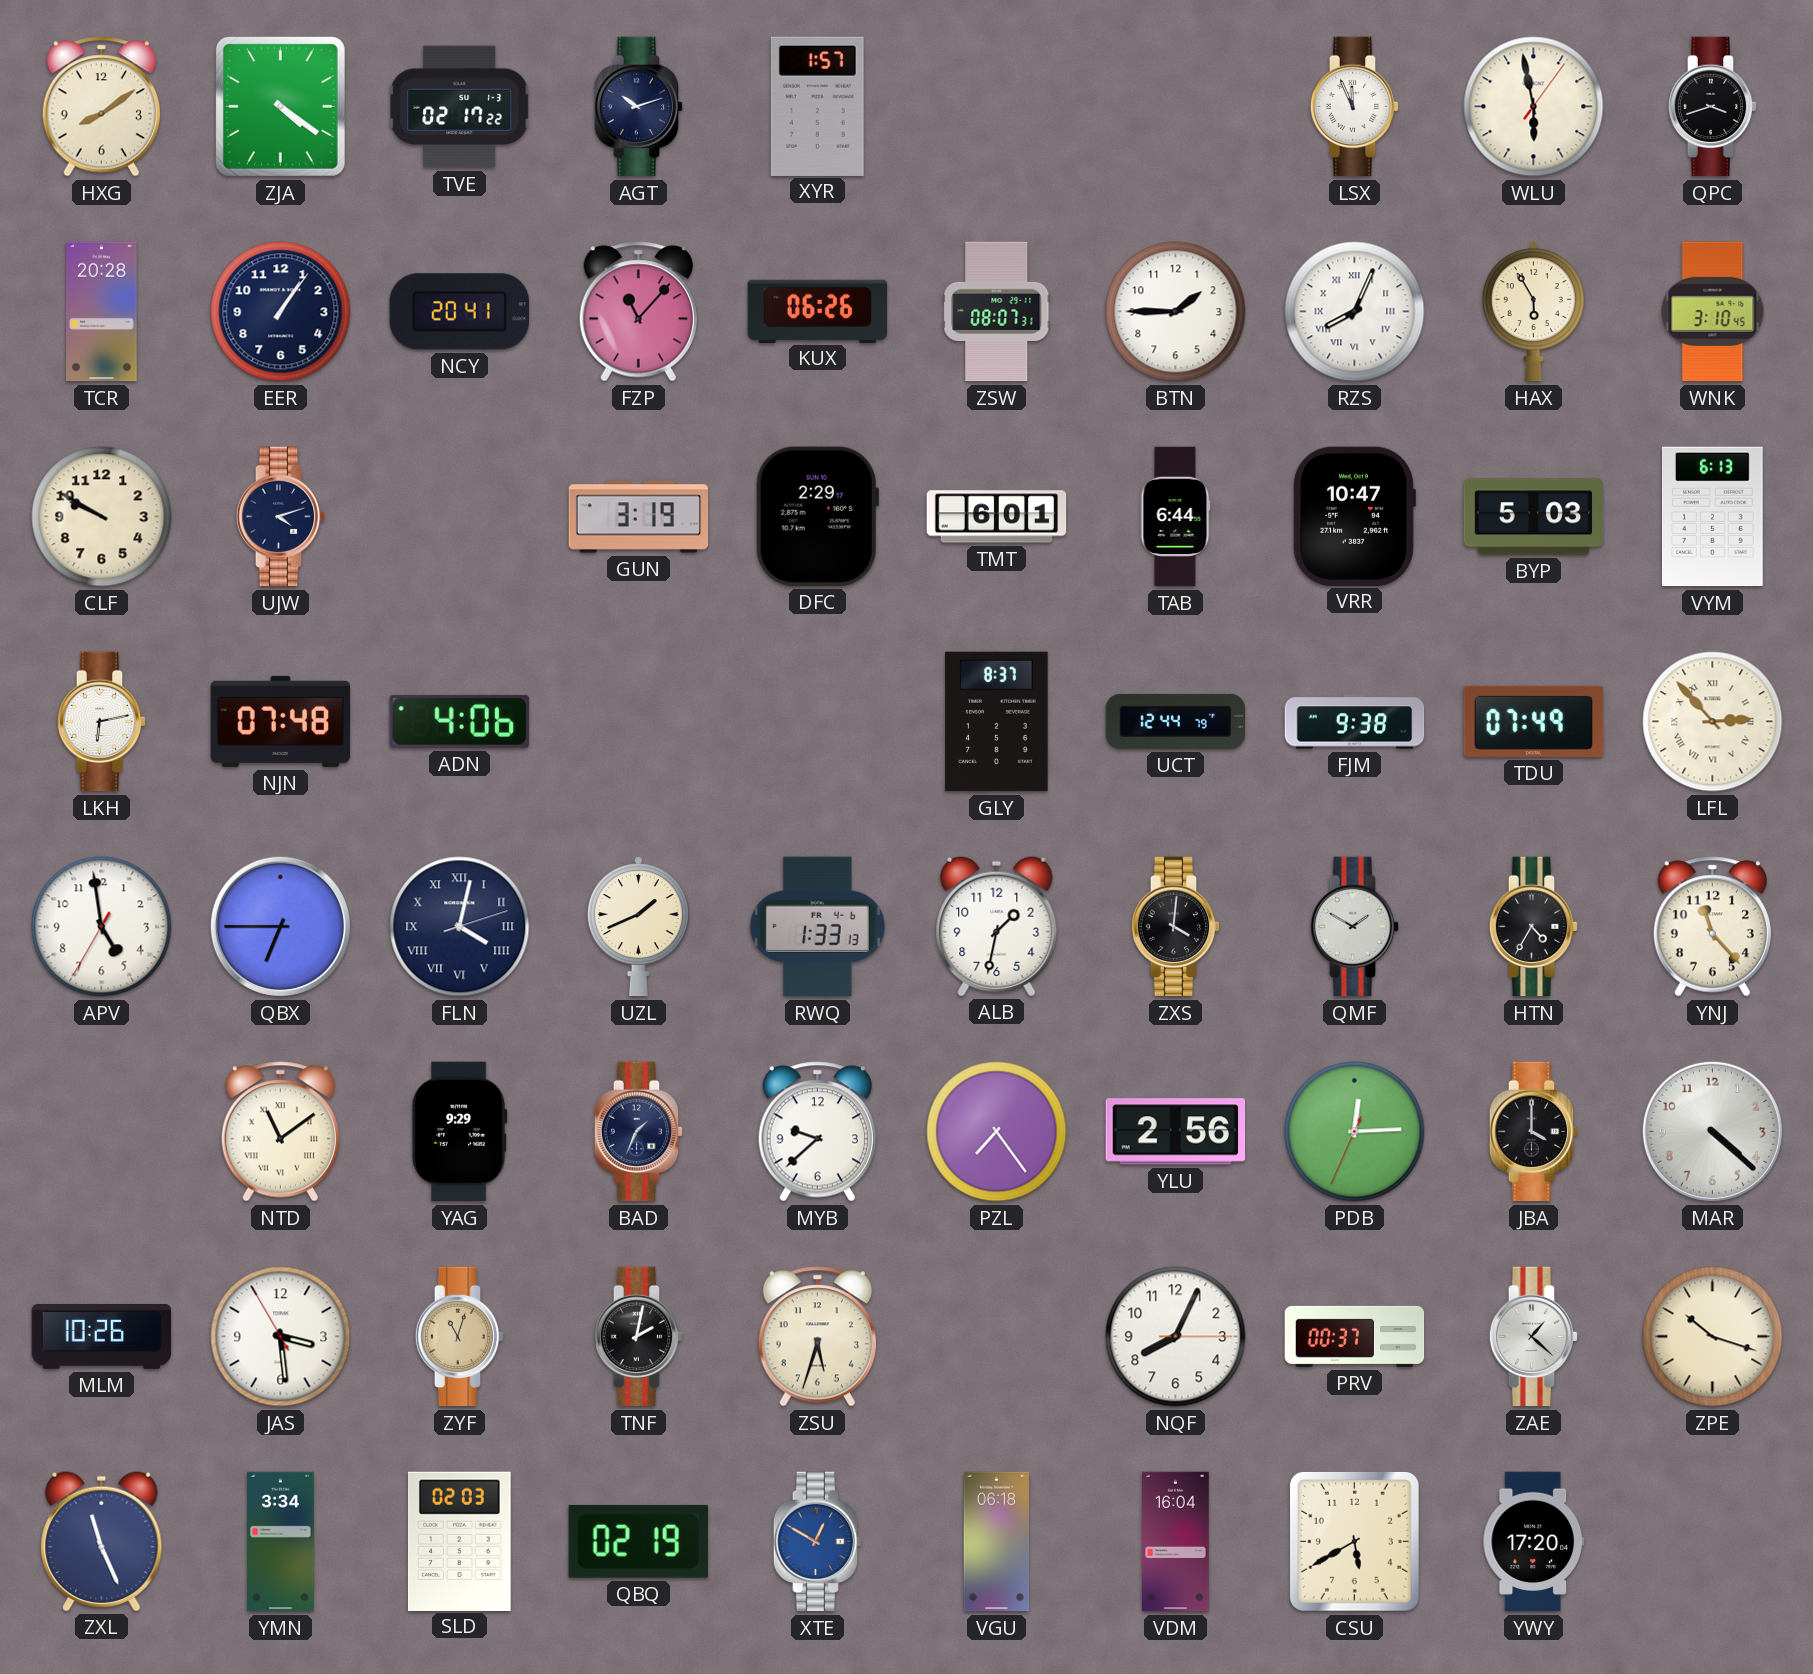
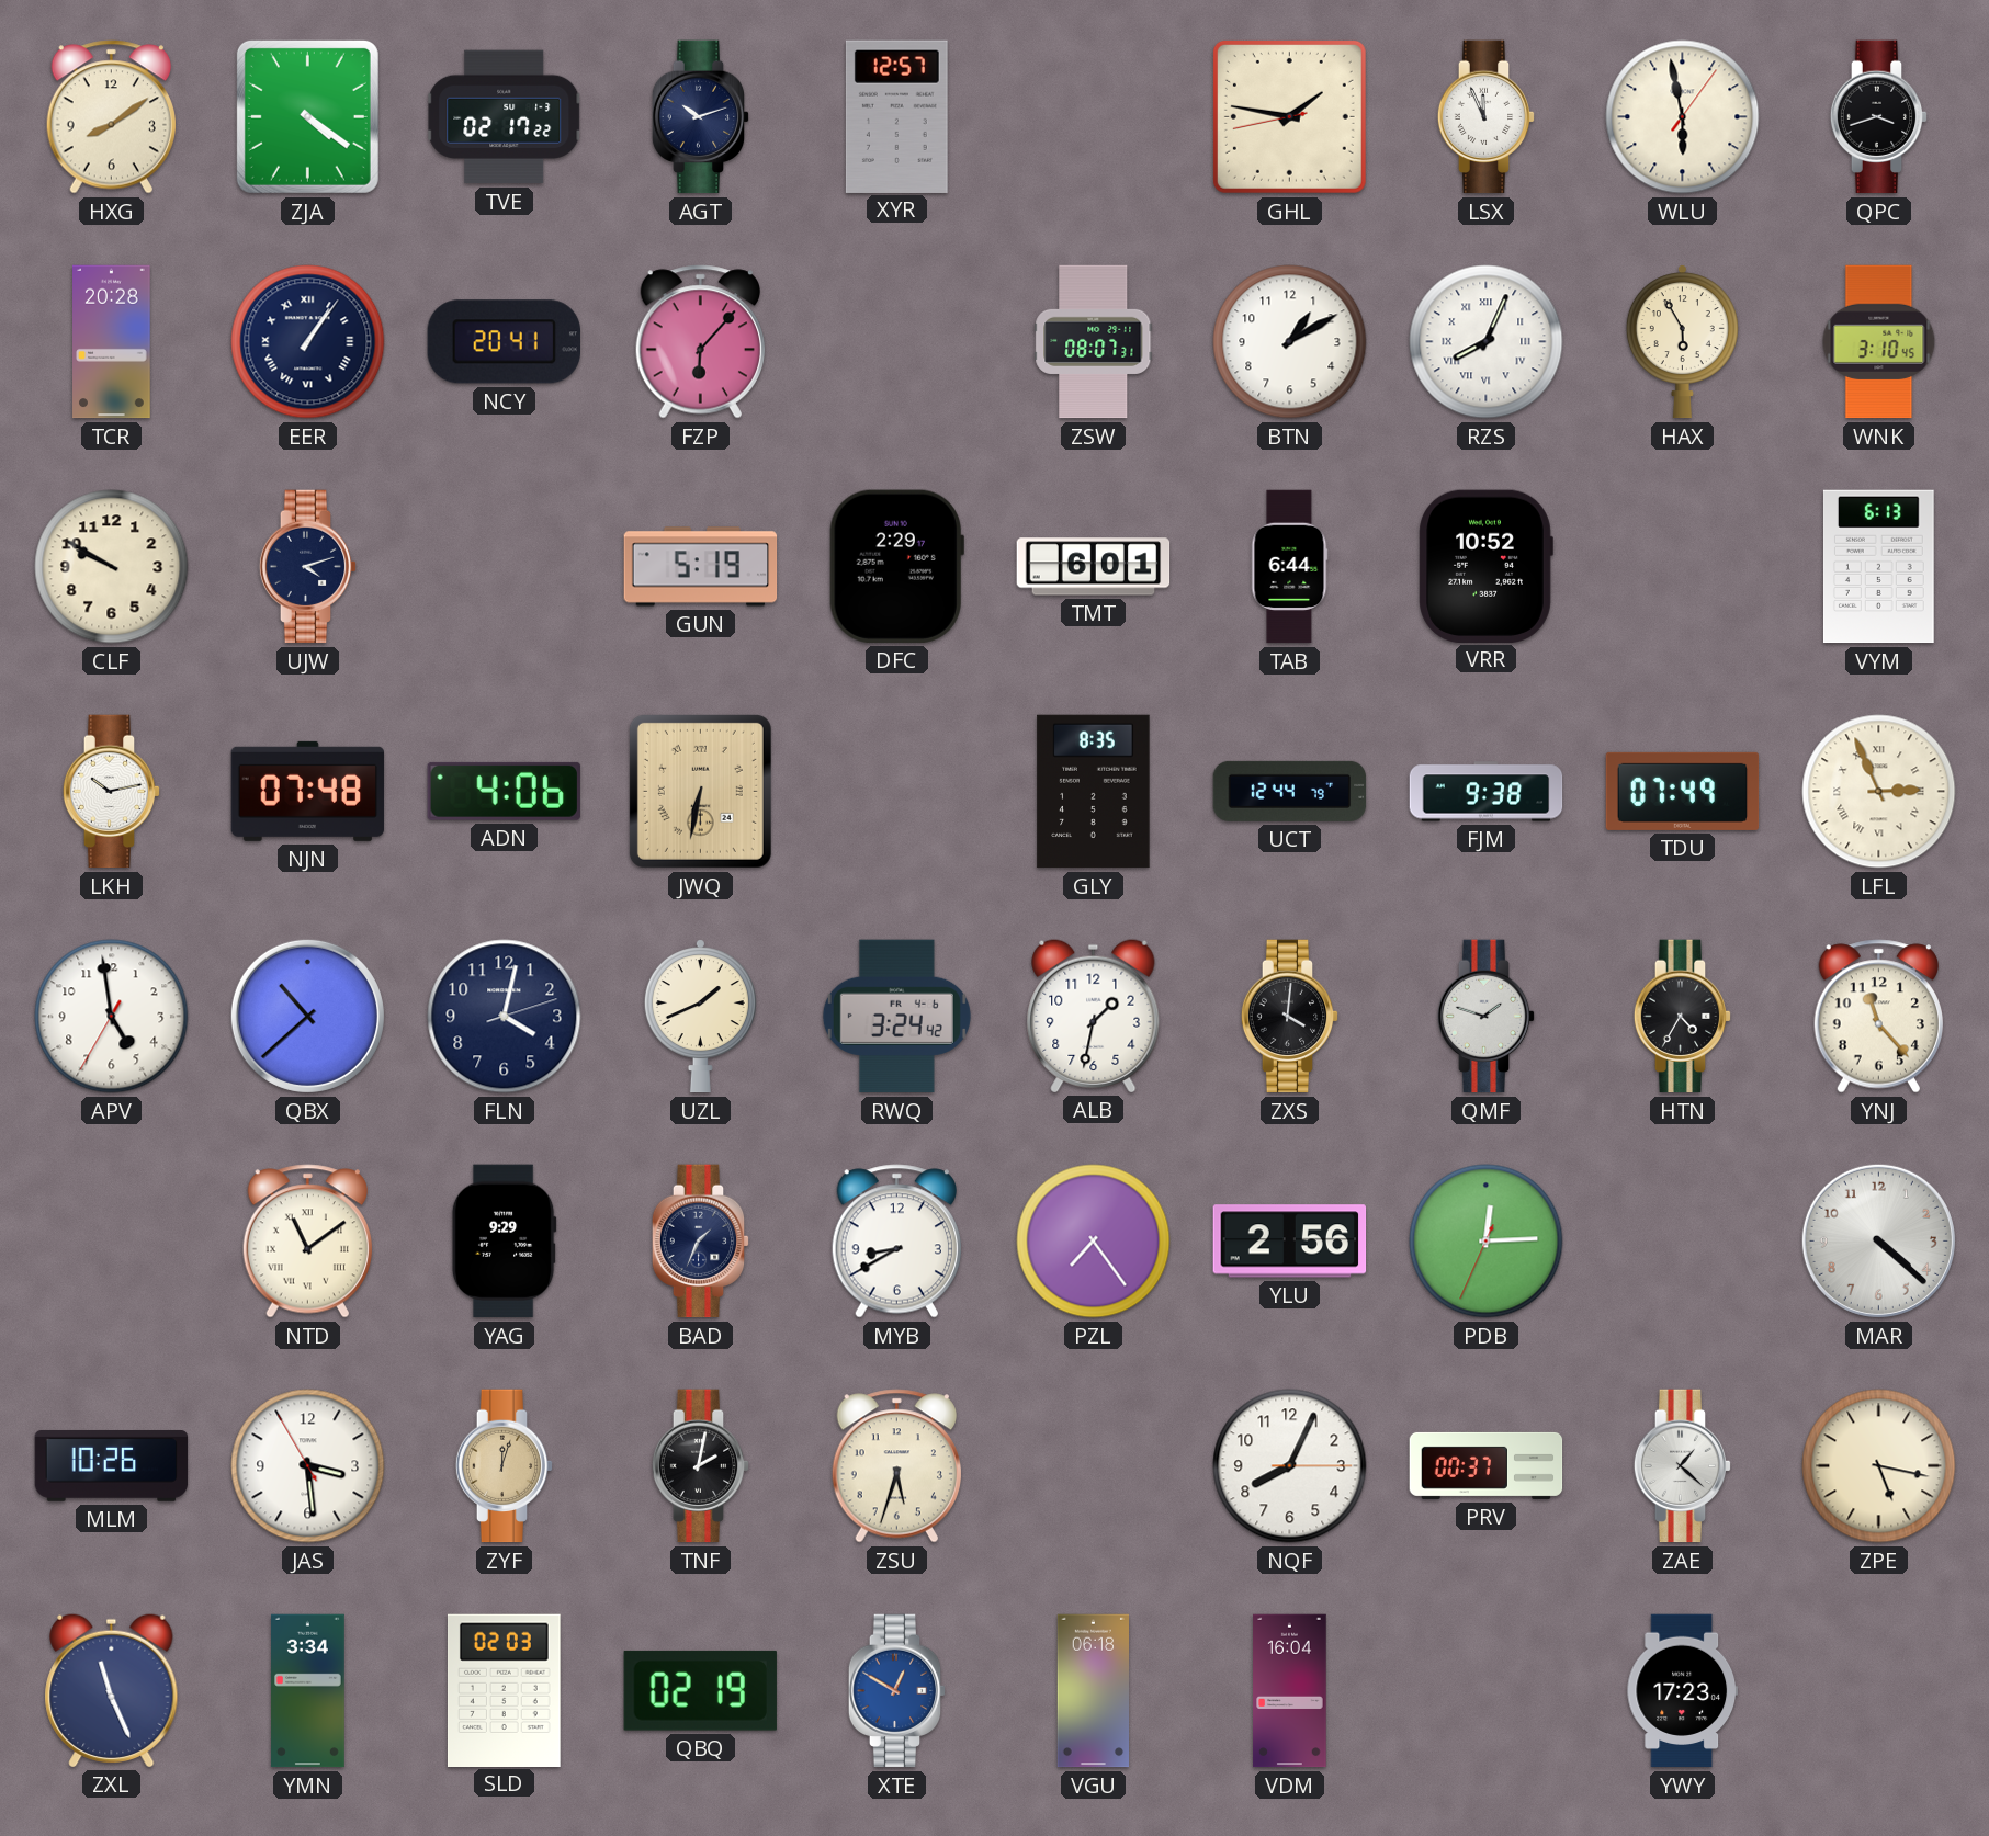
XYR: 1:57 -> 12:57 (896, 116)
GHL: none -> 1:46 (1289, 116)
EER numerals: Arabic -> Roman (308, 342)
FZP: 11:07 -> 6:07 (700, 342)
KUX: 06:26 -> none (818, 311)
BTN: 1:45 -> 1:10 (1290, 342)
GUN: 3:19 -> 5:19 (701, 567)
VRR: 10:47 -> 10:52 (1485, 566)
BYP: 5:03 -> none (1534, 517)
LKH: 6:13 -> 10:13 (112, 792)
JWQ: none -> 6:32 (700, 791)
GLY: 8:37 -> 8:35 (1094, 792)
LFL: 2:53 -> 2:56 (1879, 792)
QBX: 6:45 -> 10:38 (307, 1016)
FLN numerals: Roman -> Arabic (505, 1017)
RWQ: 1:33 -> 3:24 (896, 1017)
QMF: 1:50 -> 1:48 (1487, 1017)
MYB: 9:38 -> 8:40 (896, 1242)
JBA: 4:00 -> none (1534, 1132)
ZYF: 11:03 -> 12:03 (505, 1466)
ZPE: 10:18 -> 5:17 (1879, 1466)
CSU: 5:40 -> none (1354, 1541)
YWY: 17:20 -> 17:23 (1682, 1691)
